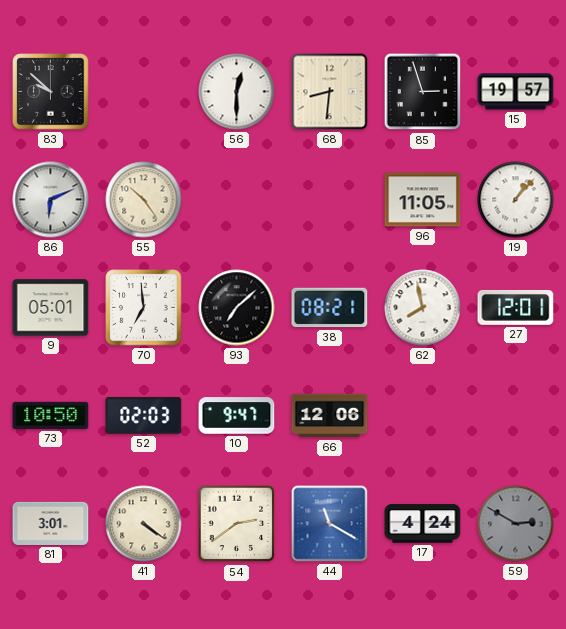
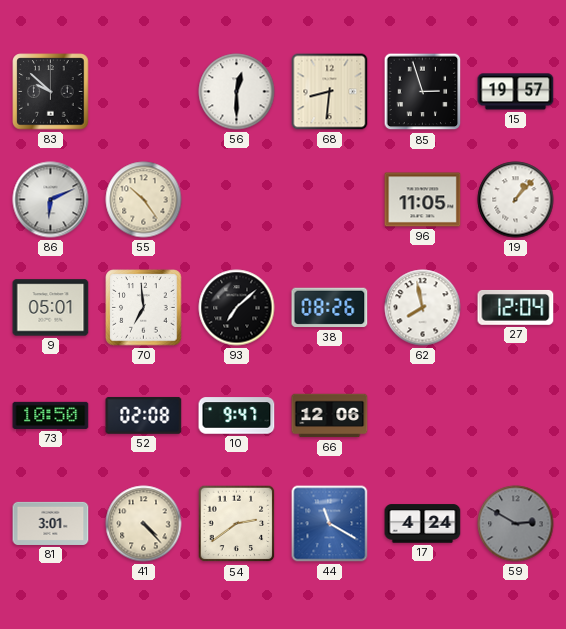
38: 08:21 -> 08:26 (330, 308)
27: 12:01 -> 12:04 (516, 307)
52: 02:03 -> 02:08 (144, 415)
41: 4:21 -> 4:23 (144, 524)
